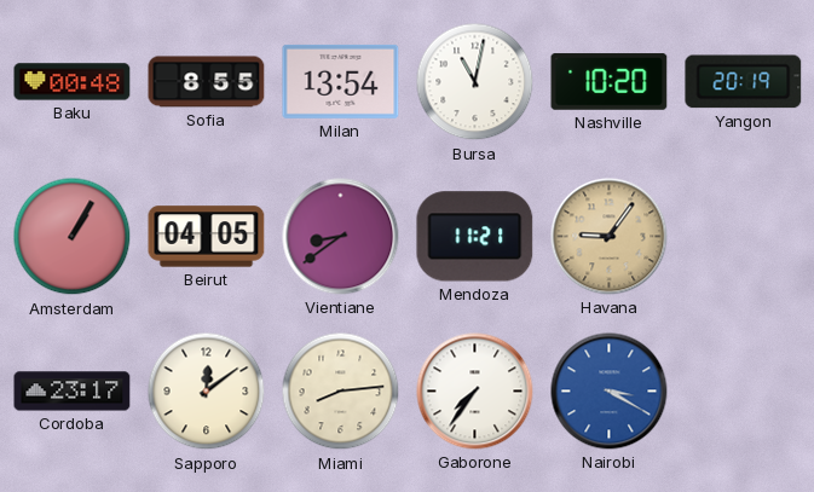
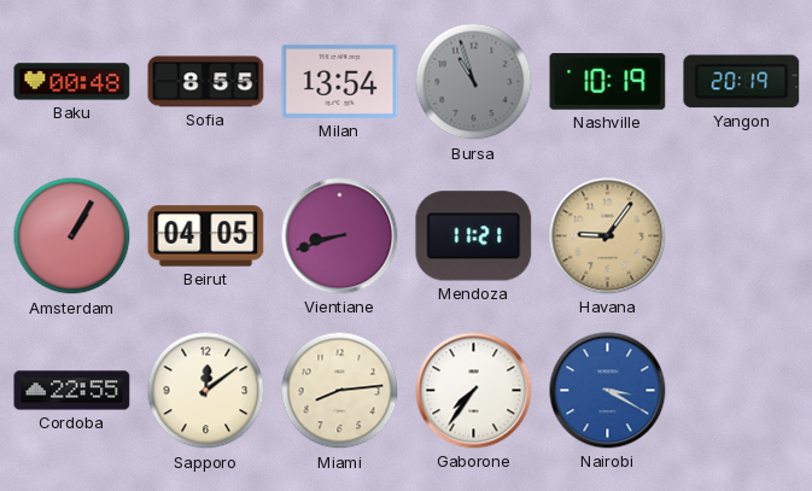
Bursa: 11:02 -> 10:57 (474, 82)
Bursa dial: white -> grey (474, 82)
Nashville: 10:20 -> 10:19 (608, 82)
Vientiane: 8:39 -> 8:42 (340, 236)
Cordoba: 23:17 -> 22:55 (72, 391)
